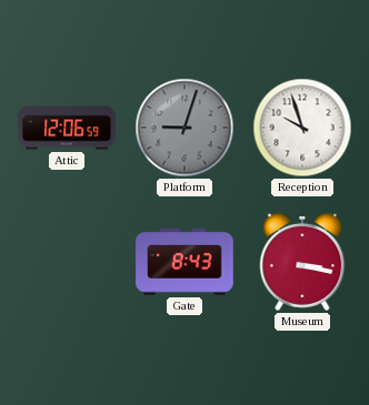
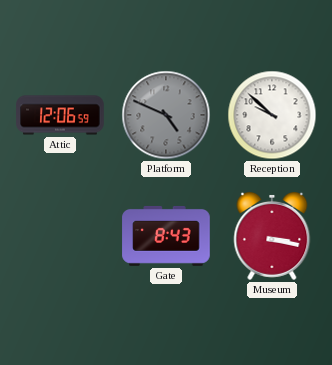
Platform: 9:03 -> 4:49 (166, 115)
Reception: 9:57 -> 9:52 (272, 115)
